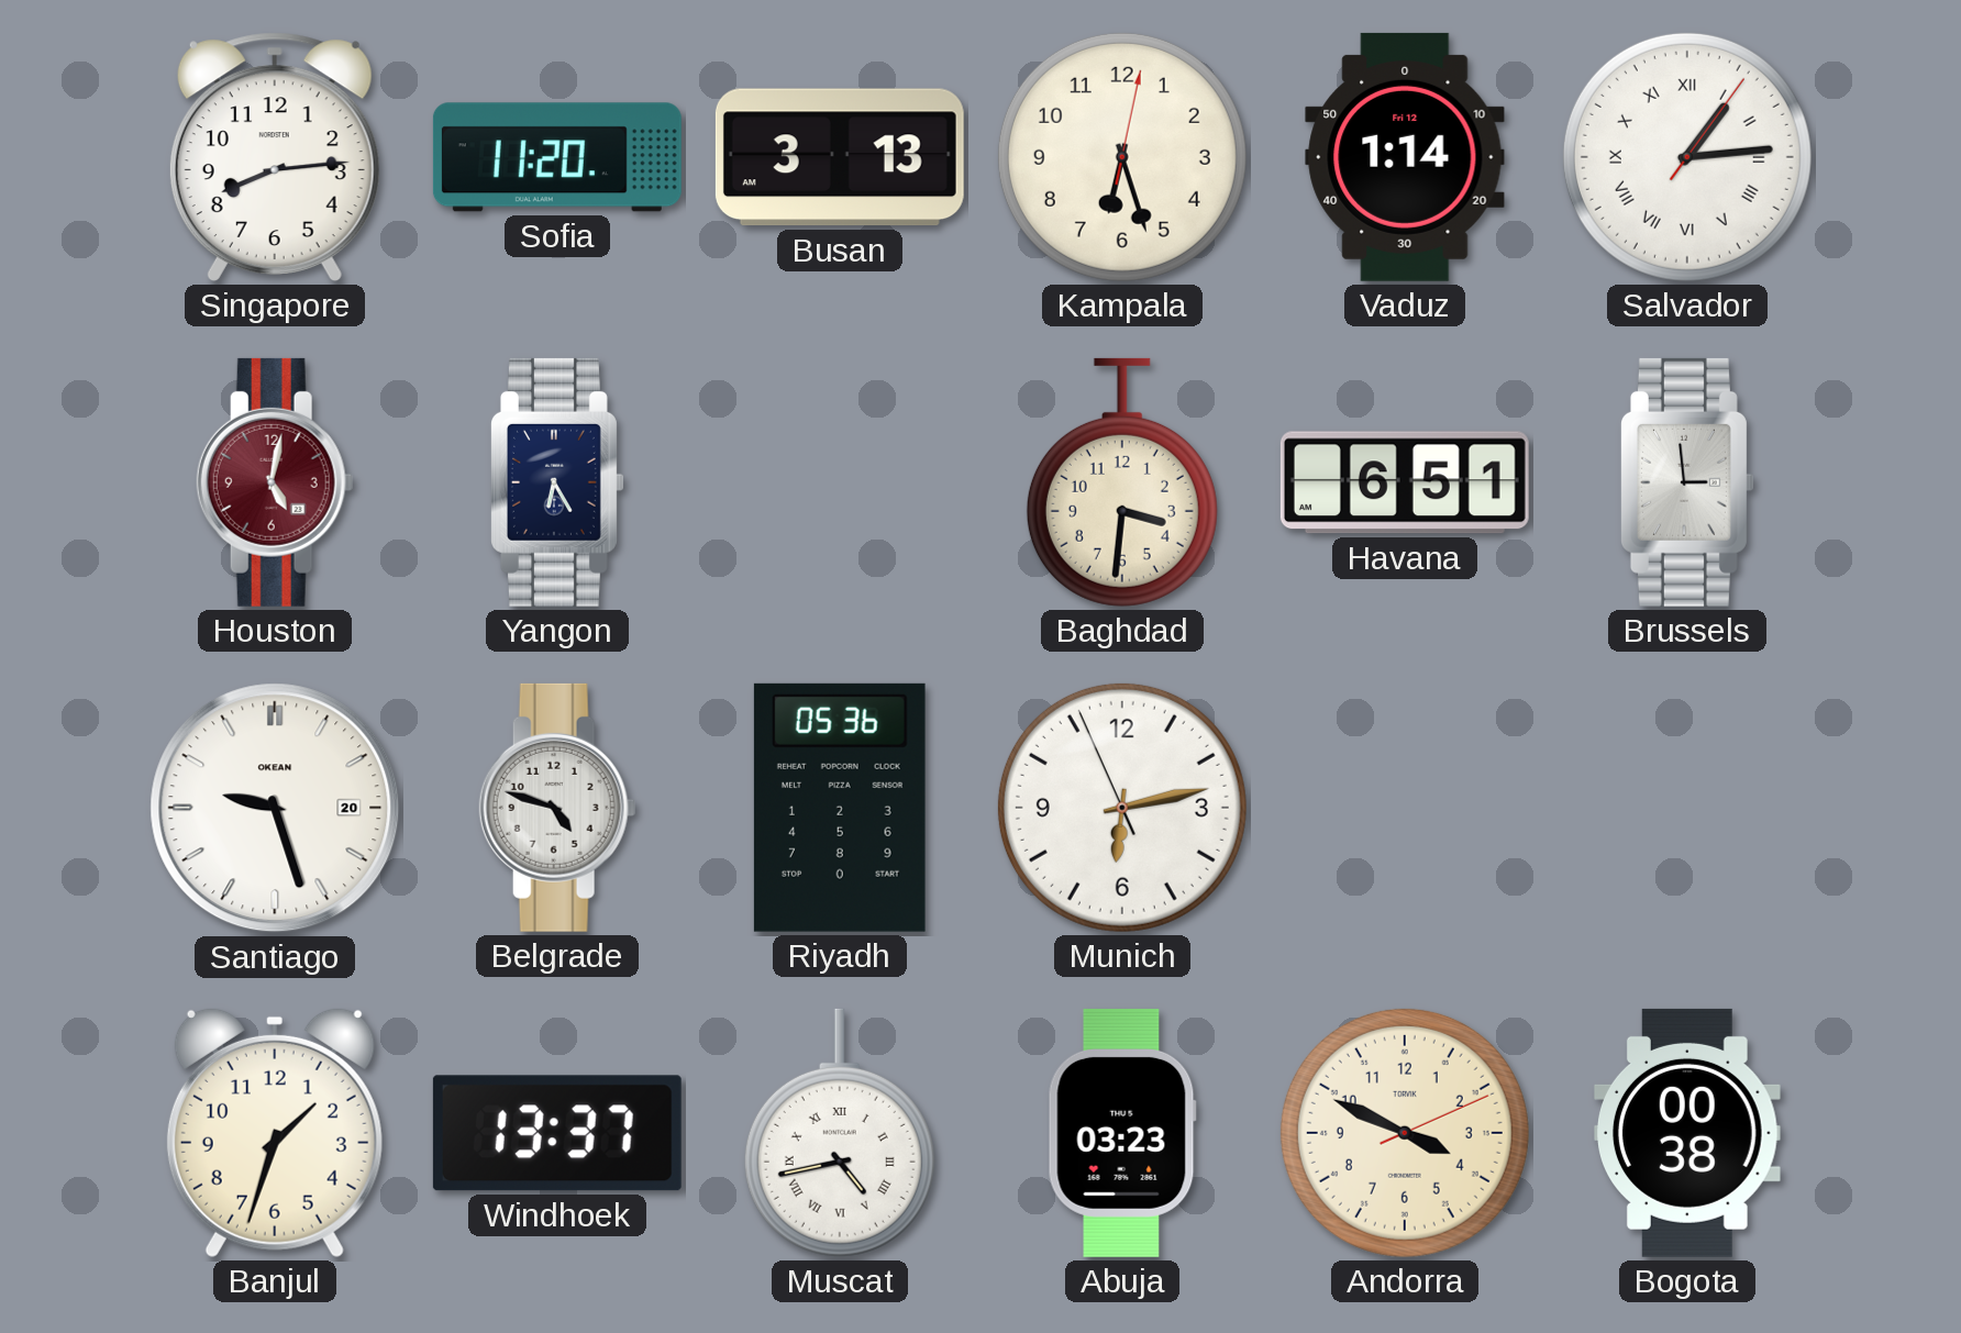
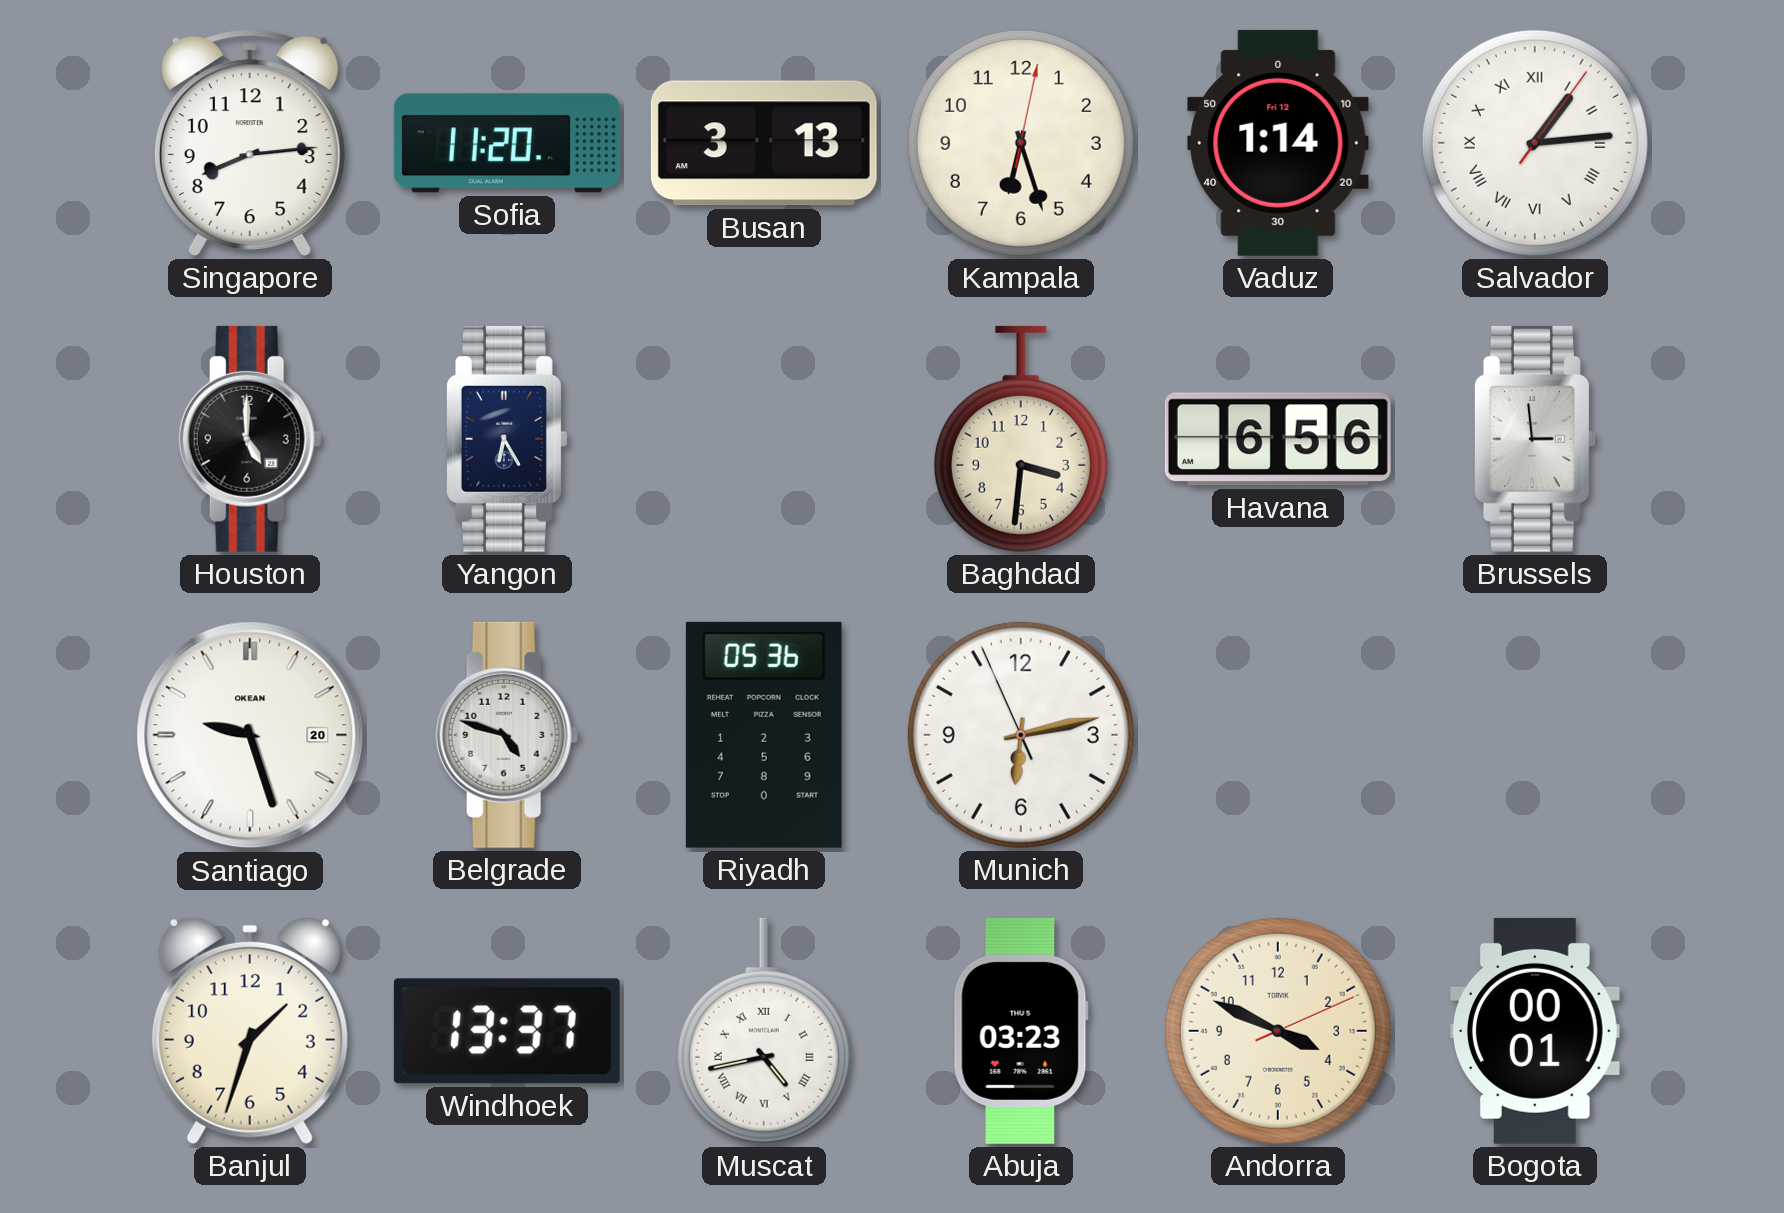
Houston: 5:02 -> 5:00 (250, 439)
Houston dial: burgundy -> black (250, 439)
Havana: 6:51 -> 6:56 (1278, 439)
Bogota: 00:38 -> 00:01 (1535, 1031)
